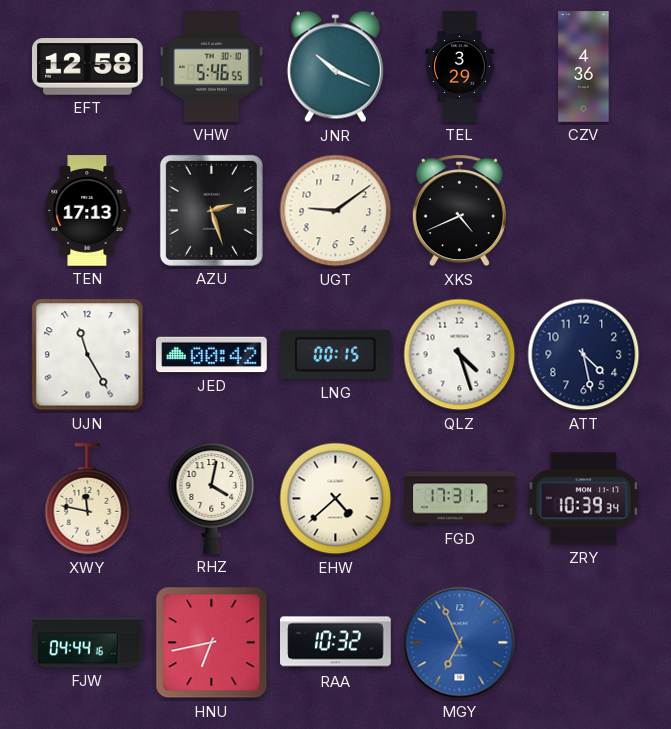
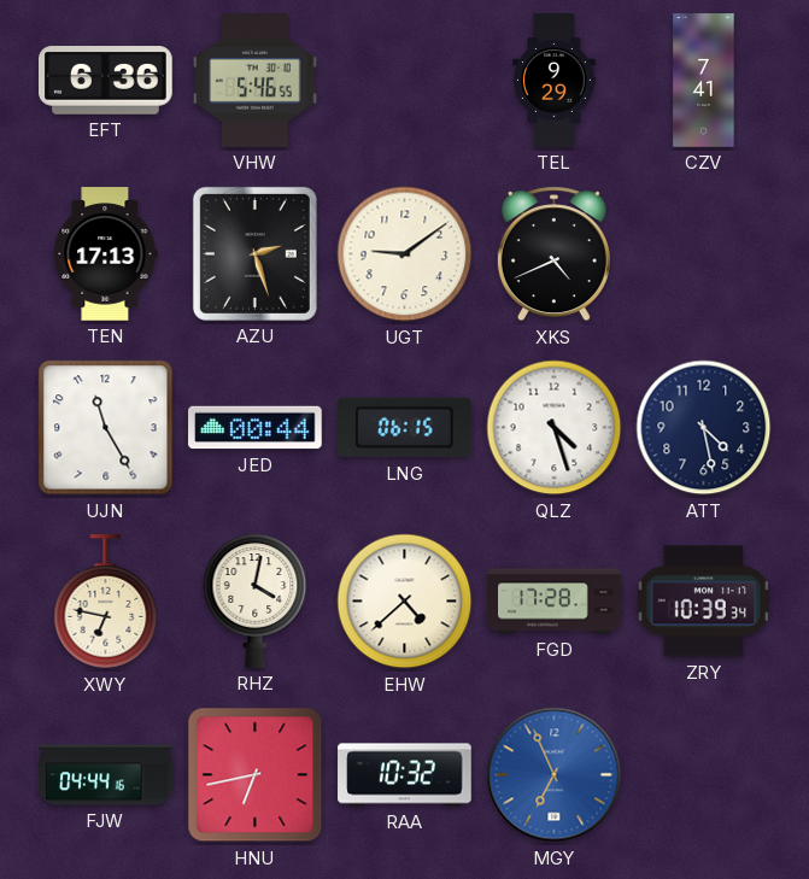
EFT: 12:58 -> 6:36 (106, 81)
JNR: 10:19 -> none (335, 67)
TEL: 3:29 -> 9:29 (555, 81)
CZV: 4:36 -> 7:41 (704, 81)
JED: 00:42 -> 00:44 (256, 428)
LNG: 00:15 -> 06:15 (405, 428)
XWY: 11:47 -> 6:47 (106, 602)
FGD: 17:31 -> 17:28 (555, 602)
